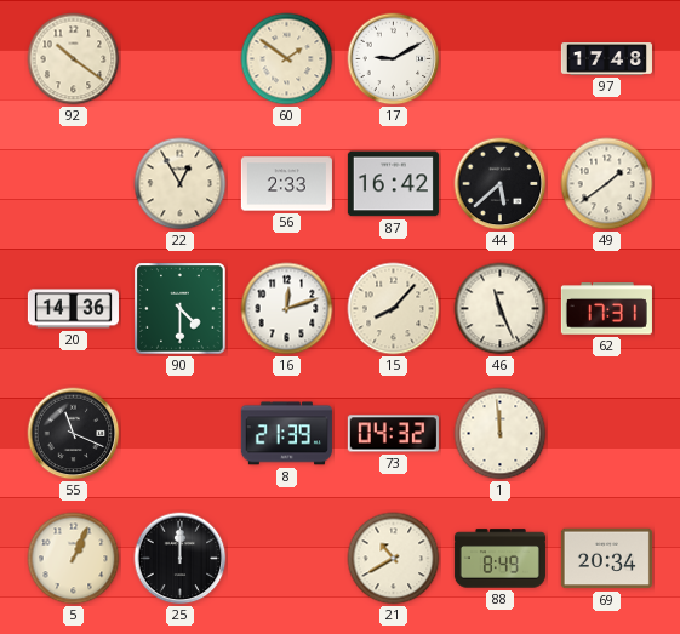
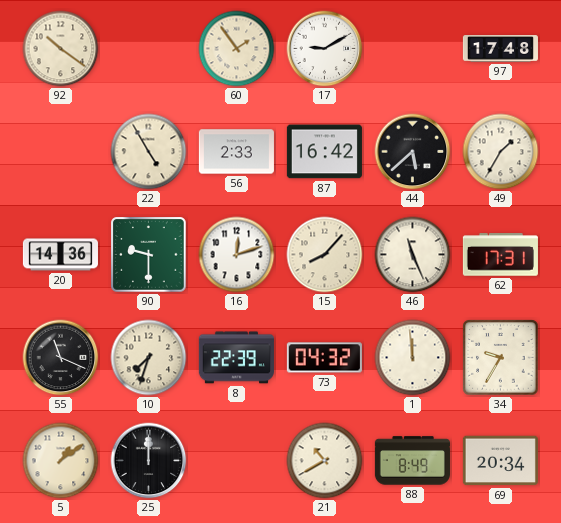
60: 1:51 -> 1:54 (237, 49)
22: 12:55 -> 4:55 (149, 152)
49: 1:39 -> 1:35 (501, 152)
90: 4:30 -> 9:30 (149, 255)
10: none -> 7:33 (149, 358)
8: 21:39 -> 22:39 (236, 358)
34: none -> 9:35 (501, 358)
5: 1:04 -> 1:09 (61, 461)
